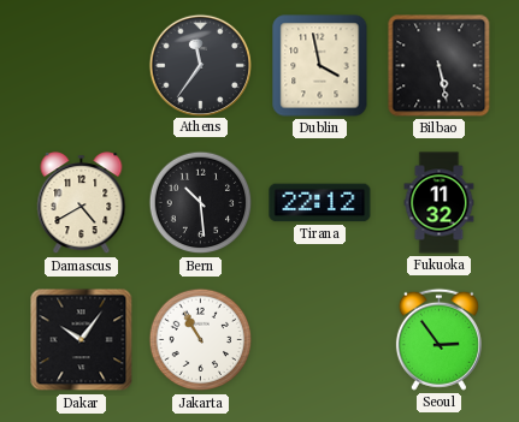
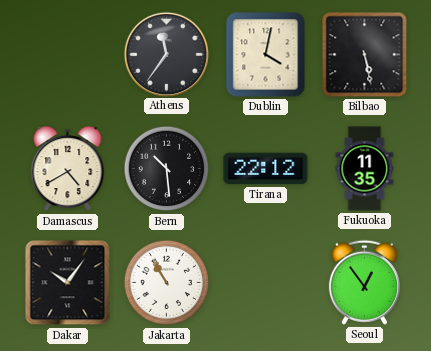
Dublin: 3:58 -> 4:02 (266, 55)
Fukuoka: 11:32 -> 11:35 (365, 169)
Seoul: 2:54 -> 12:54 (364, 282)
